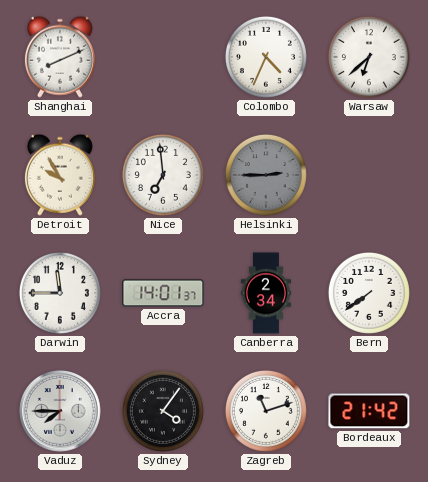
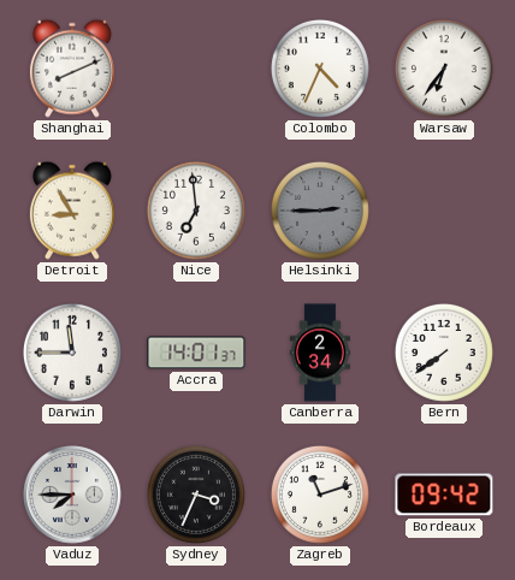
Warsaw: 6:38 -> 6:36 (444, 69)
Detroit: 9:55 -> 8:55 (72, 211)
Sydney: 4:06 -> 3:34 (196, 495)
Bordeaux: 21:42 -> 09:42 (444, 495)
